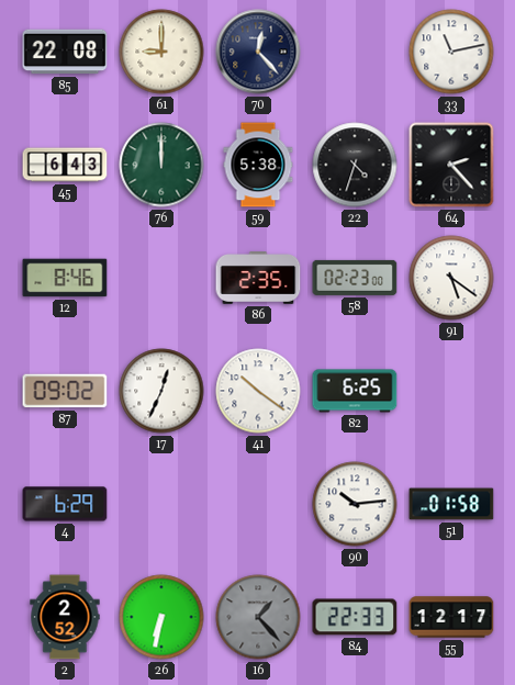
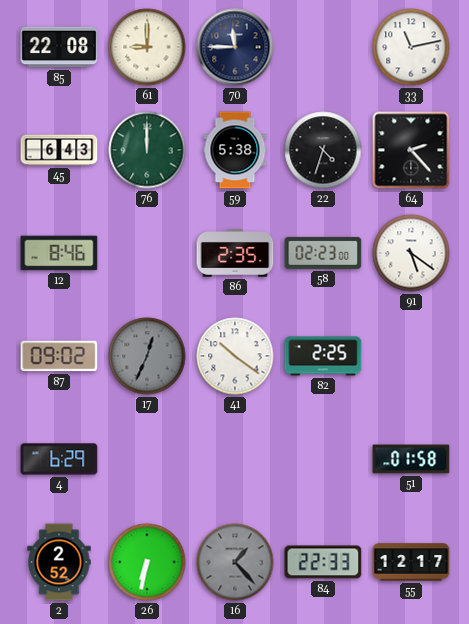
70: 12:23 -> 11:45 (235, 47)
17 dial: white -> grey (147, 356)
82: 6:25 -> 2:25 (323, 356)
90: 10:14 -> none (355, 504)
